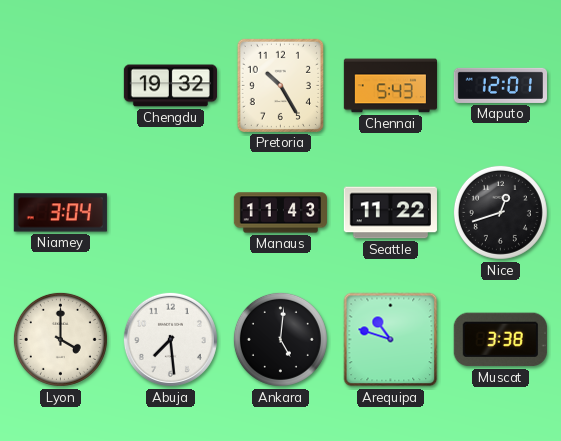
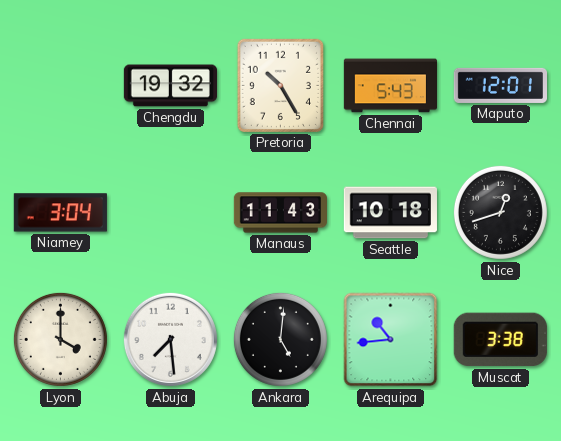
Seattle: 11:22 -> 10:18 (390, 213)
Arequipa: 10:48 -> 10:44 (391, 340)
